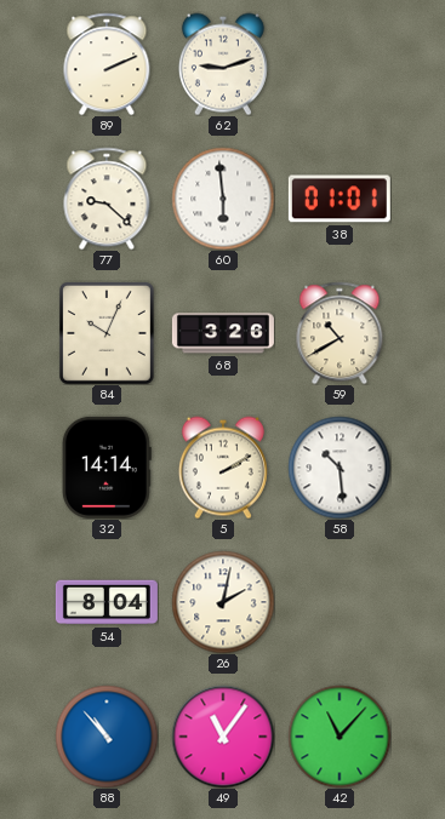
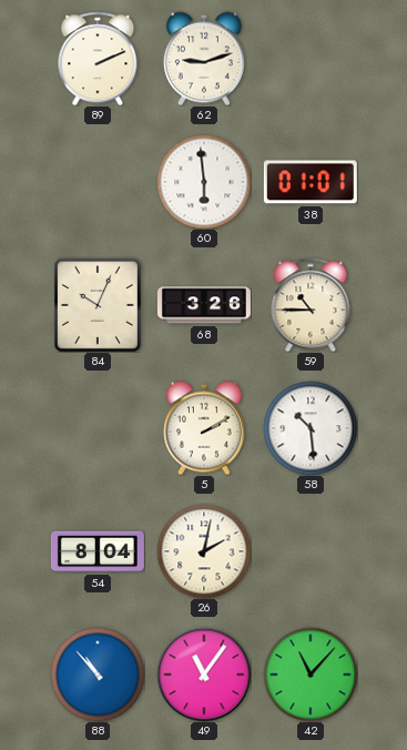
77: 9:22 -> none (107, 199)
59: 10:40 -> 10:45 (311, 305)
32: 14:14 -> none (107, 468)
